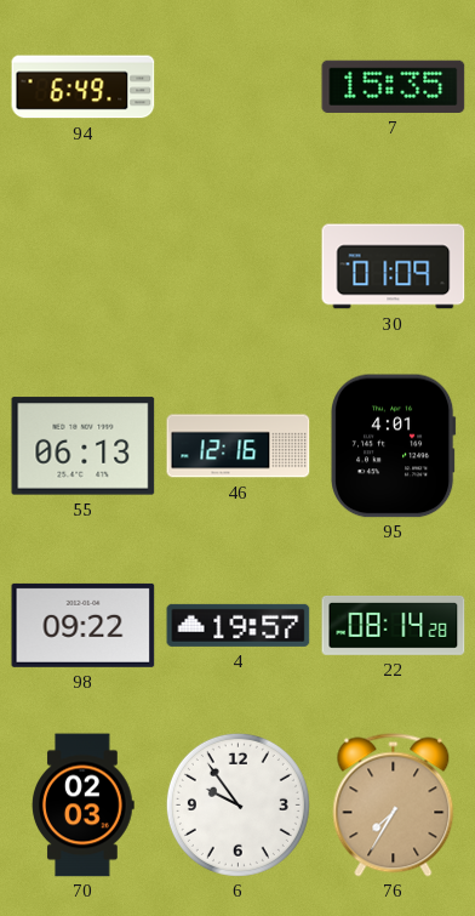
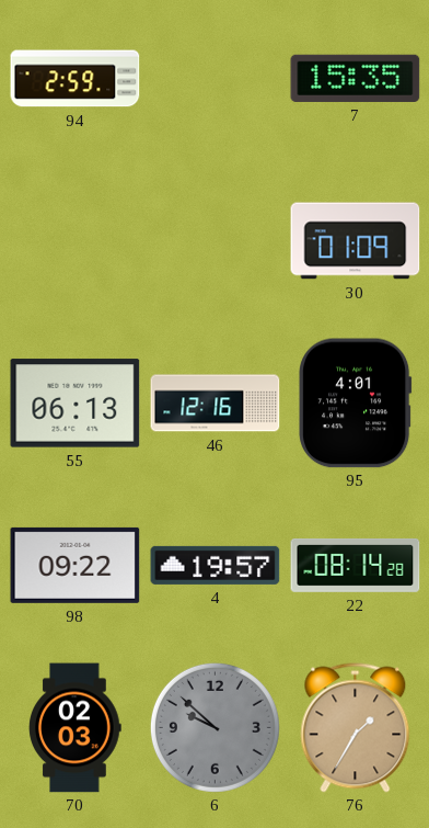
94: 6:49 -> 2:59 (76, 79)
6: 9:54 -> 9:52 (215, 727)
6 dial: white -> grey (215, 727)
76: 7:35 -> 1:35 (356, 728)
